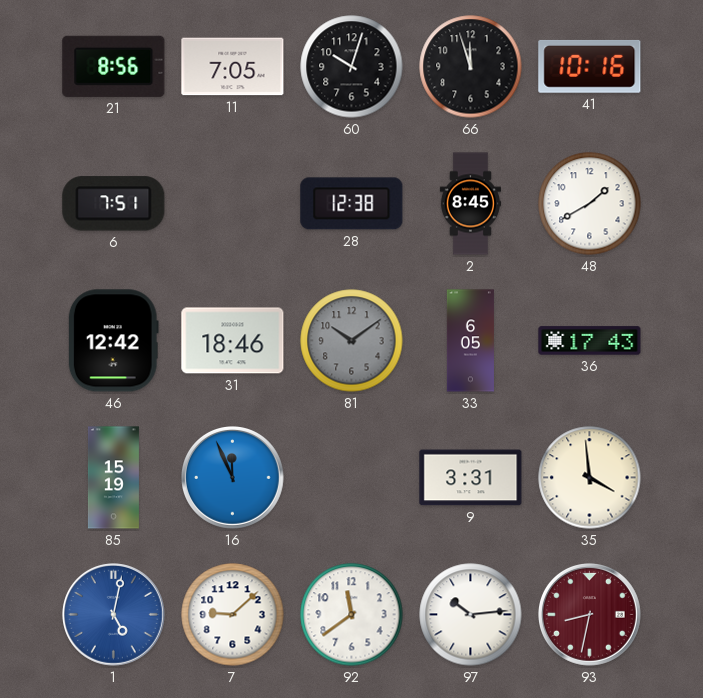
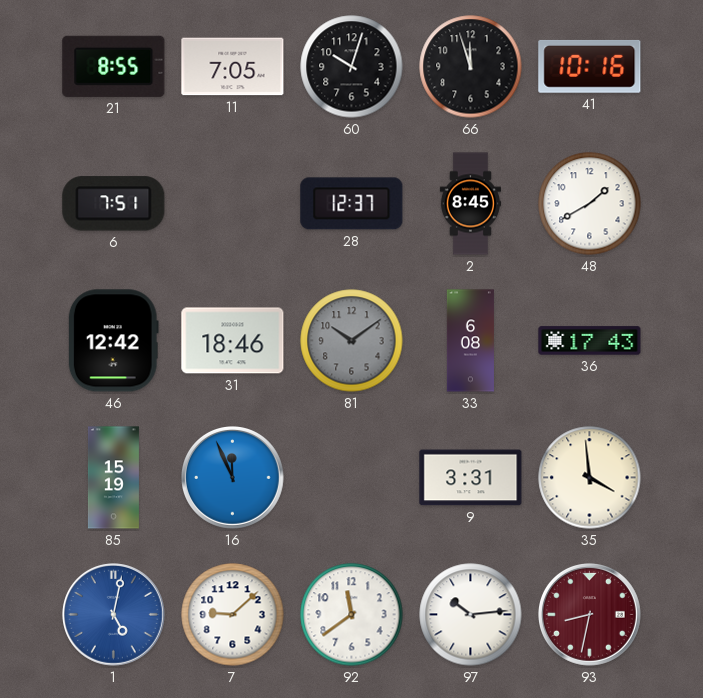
21: 8:56 -> 8:55 (114, 66)
28: 12:38 -> 12:37 (352, 204)
33: 6:05 -> 6:08 (470, 341)
